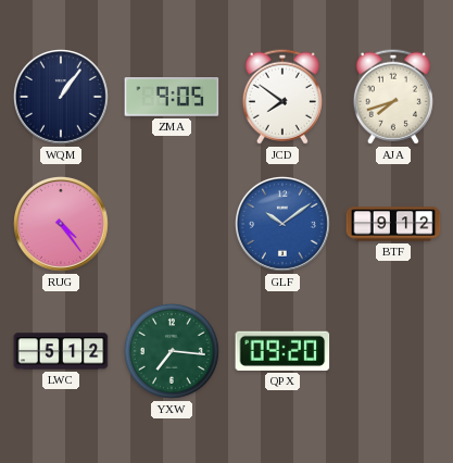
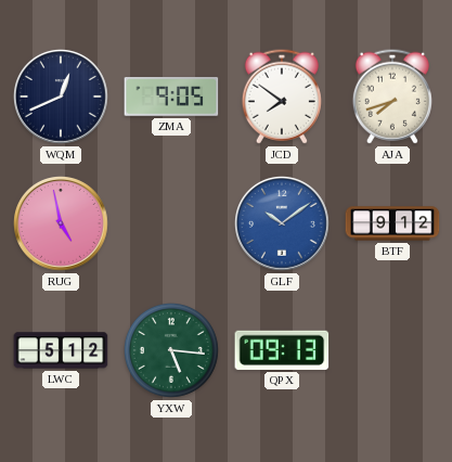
WQM: 1:06 -> 12:41 (62, 98)
RUG: 4:24 -> 4:58 (62, 224)
YXW: 7:16 -> 5:16 (171, 350)
QPX: 09:20 -> 09:13 (282, 350)
